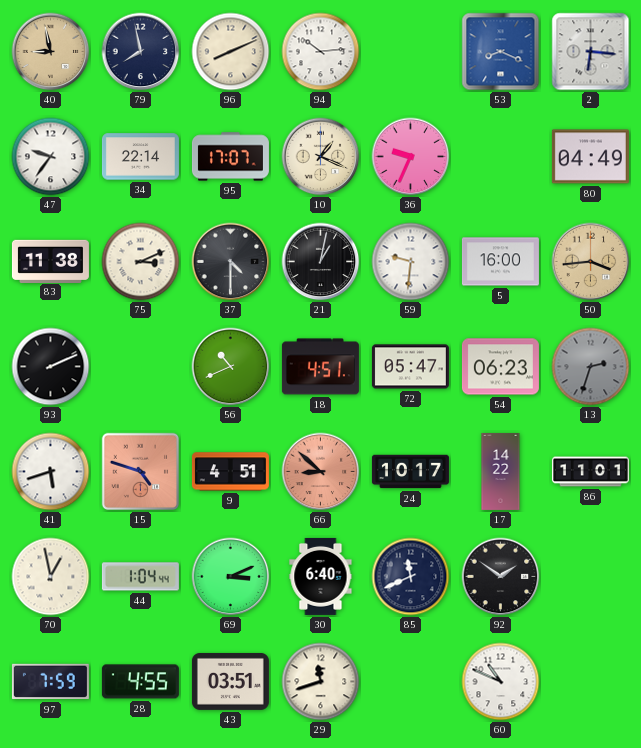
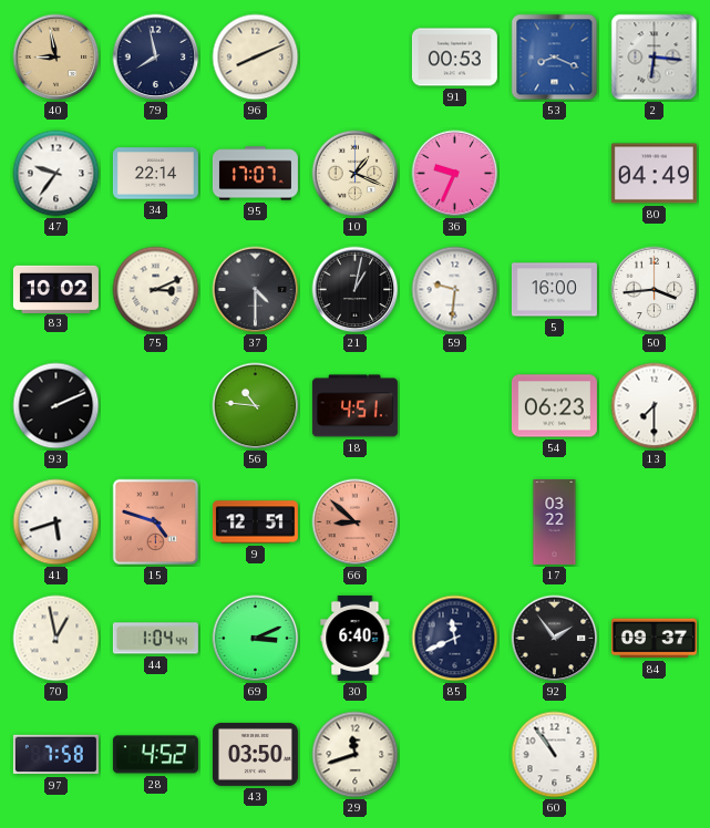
94: 10:14 -> none (321, 52)
91: none -> 00:53 (454, 58)
83: 11:38 -> 10:02 (55, 289)
50 dial: champagne -> white (655, 290)
56: 10:41 -> 10:46 (256, 406)
72: 05:47 -> none (410, 367)
13: 2:33 -> 7:30 (655, 406)
13 dial: grey -> white (655, 406)
9: 4:51 -> 12:51 (255, 522)
24: 10:17 -> none (410, 472)
17: 14:22 -> 03:22 (555, 521)
86: 11:01 -> none (590, 472)
92: 1:51 -> 1:54 (555, 639)
84: none -> 09:37 (654, 639)
97: 7:59 -> 7:58 (55, 755)
28: 4:55 -> 4:52 (155, 755)
43: 03:51 -> 03:50 (255, 754)
60: 10:49 -> 10:54 (555, 755)
